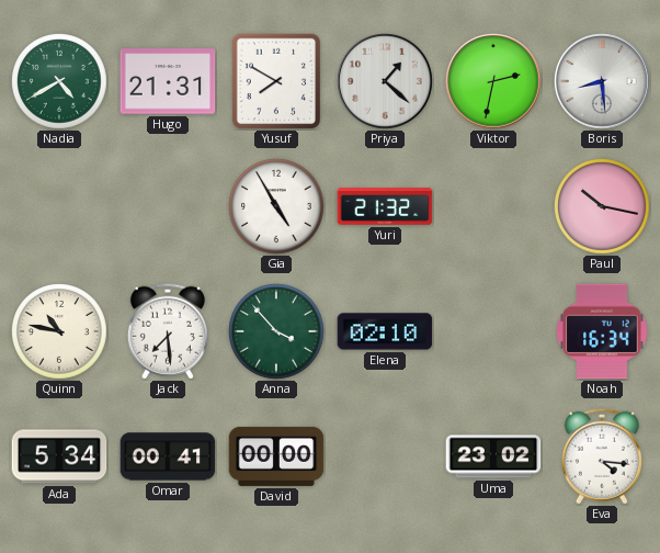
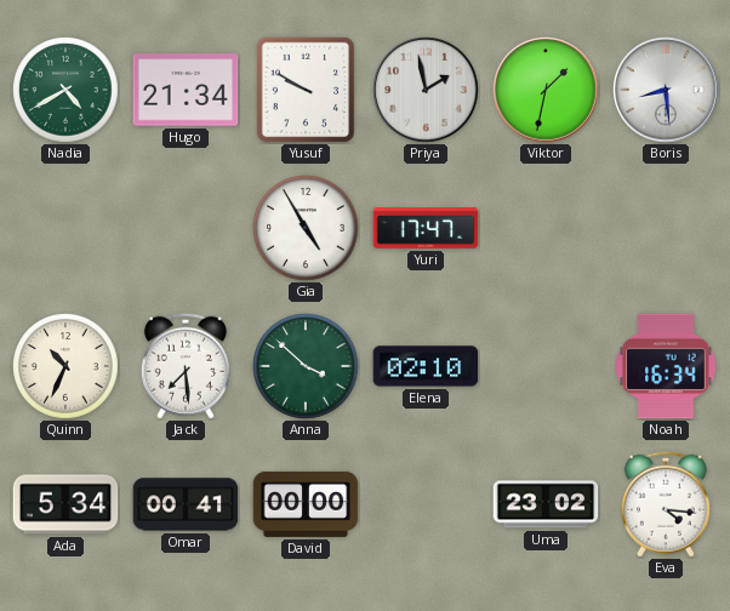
Hugo: 21:31 -> 21:34 (186, 90)
Yusuf: 7:50 -> 9:50 (306, 90)
Priya: 1:22 -> 1:58 (426, 90)
Viktor: 2:32 -> 1:32 (546, 90)
Yuri: 21:32 -> 17:47 (426, 228)
Paul: 10:17 -> none (602, 206)
Quinn: 10:47 -> 10:34 (65, 366)
Anna: 3:53 -> 3:52 (306, 366)
